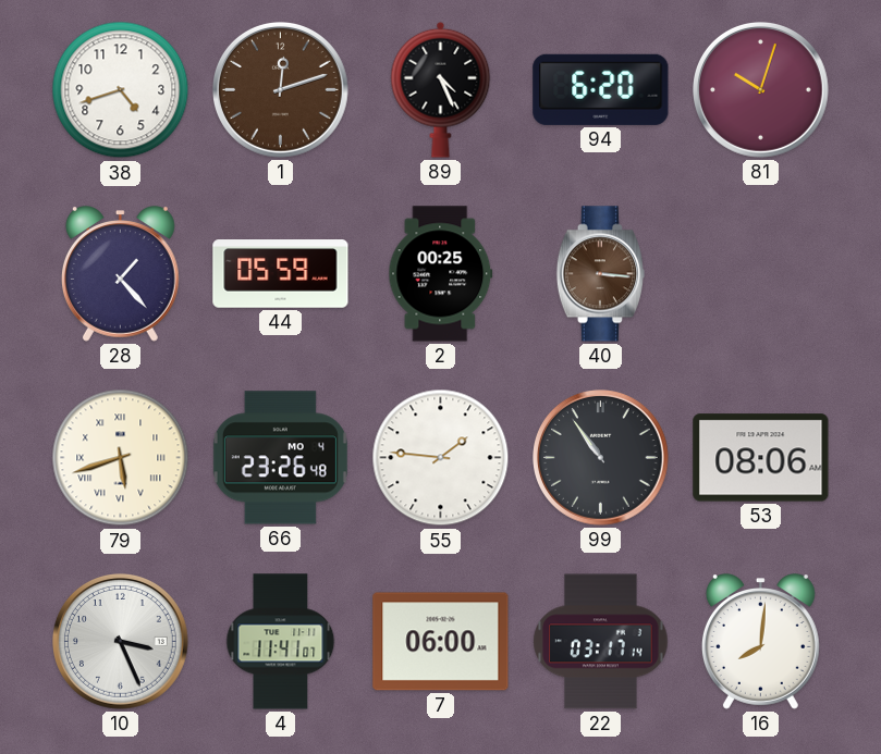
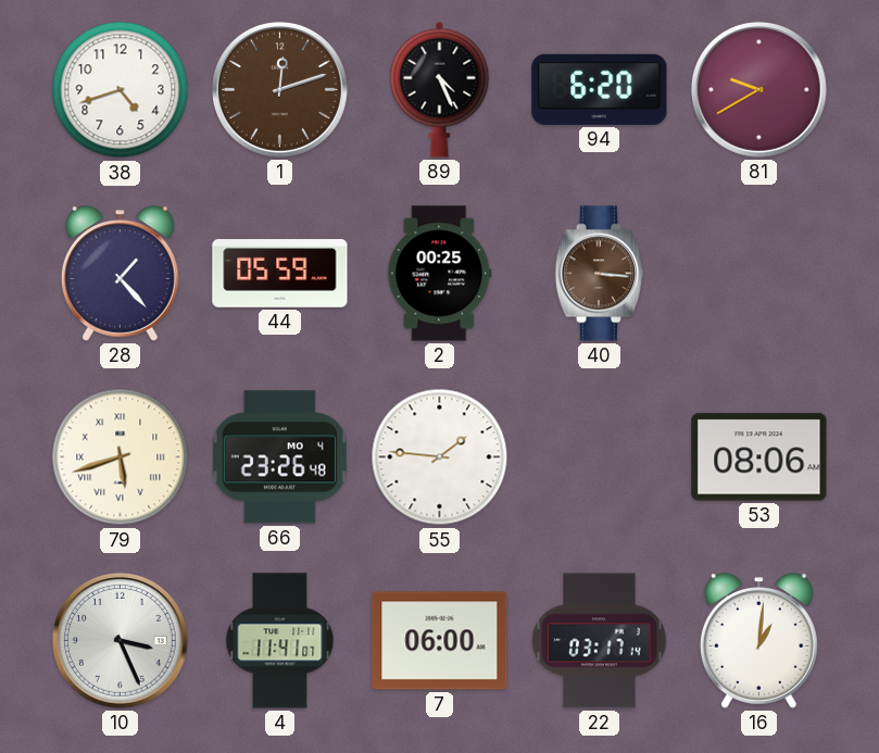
81: 10:03 -> 9:40 (759, 90)
99: 10:54 -> none (601, 458)
16: 8:01 -> 1:01 (758, 641)
